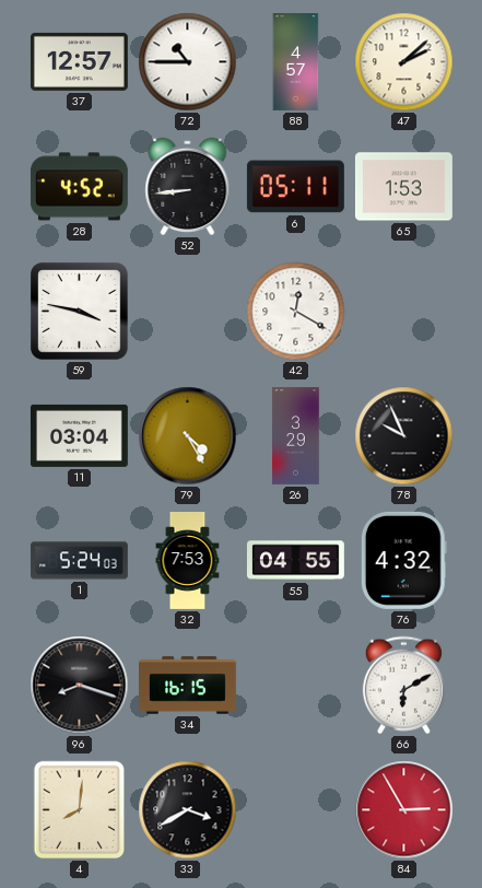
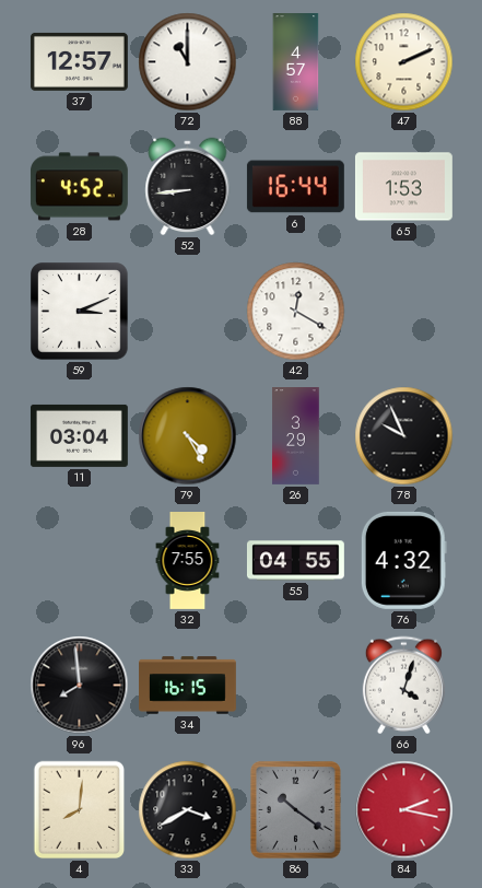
72: 10:45 -> 11:00 (188, 62)
47: 2:08 -> 2:11 (404, 62)
6: 05:11 -> 16:44 (295, 187)
59: 3:47 -> 3:11 (80, 312)
1: 5:24 -> none (79, 561)
32: 7:53 -> 7:55 (188, 561)
96: 8:18 -> 7:59 (80, 686)
66: 6:10 -> 4:03 (403, 686)
86: none -> 10:21 (295, 809)
84: 2:55 -> 2:17 (404, 810)
